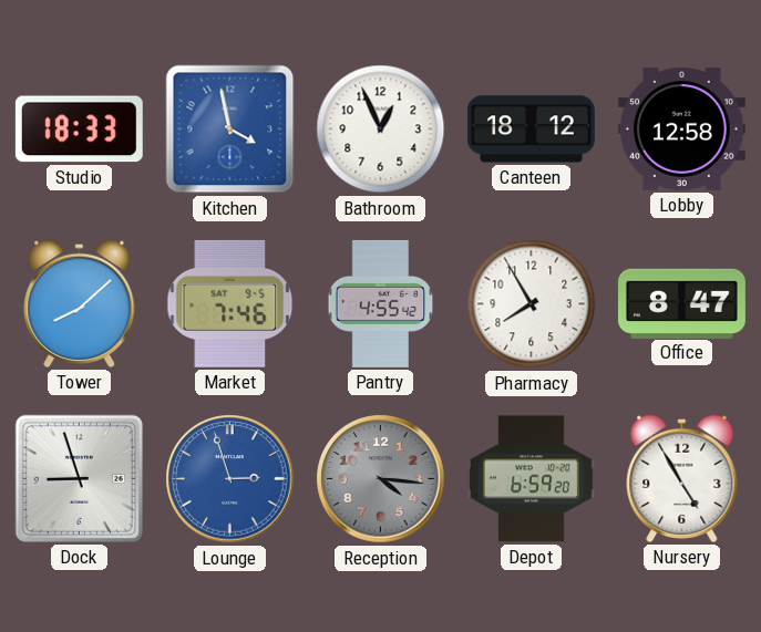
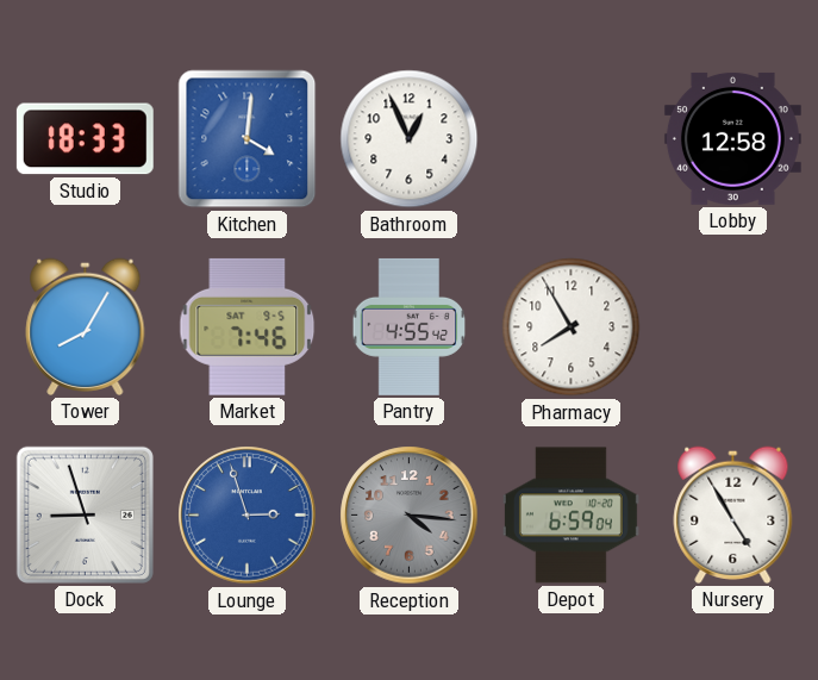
Kitchen: 3:58 -> 4:01 (248, 139)
Canteen: 18:12 -> none (531, 129)
Tower: 8:08 -> 8:05 (86, 326)
Office: 8:47 -> none (681, 303)
Depot: 6:59:20 -> 6:59:04 (570, 516)
